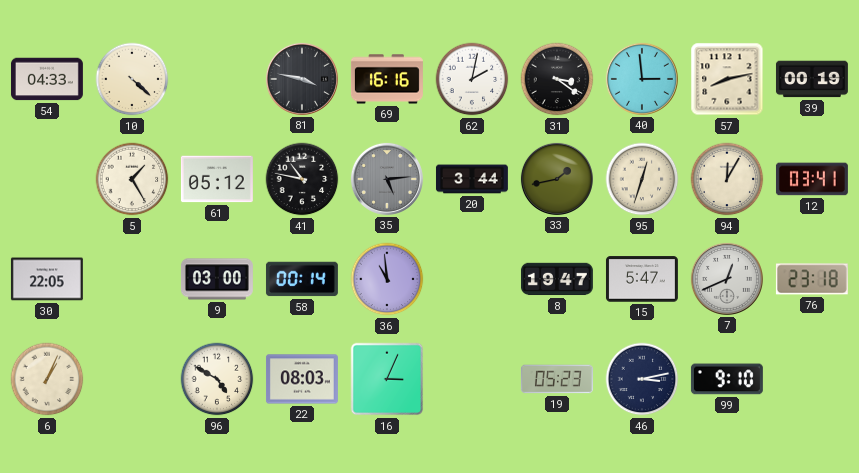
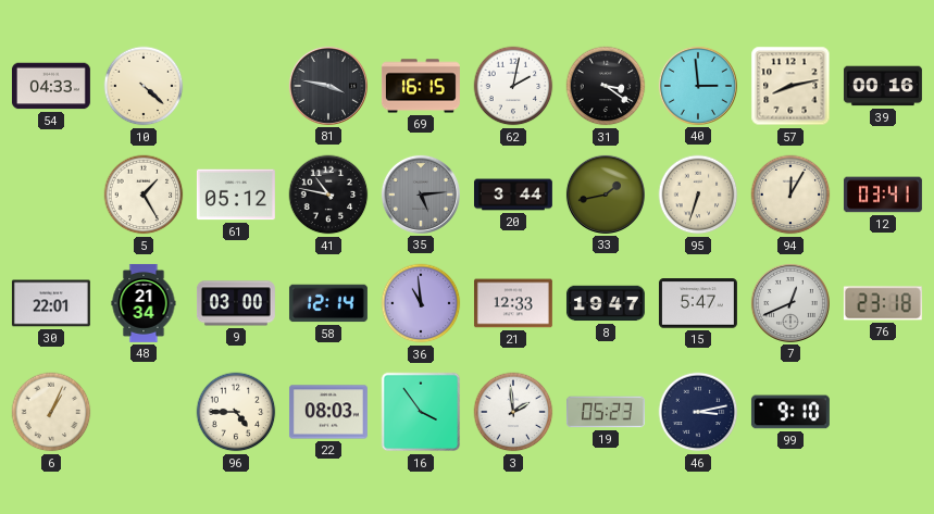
69: 16:16 -> 16:15 (421, 86)
39: 00:19 -> 00:16 (883, 86)
95: 12:33 -> 6:33 (698, 195)
30: 22:05 -> 22:01 (51, 303)
48: none -> 21:34 (144, 303)
58: 00:14 -> 12:14 (328, 303)
21: none -> 12:33 (513, 303)
96: 4:50 -> 4:45 (236, 412)
16: 3:04 -> 3:54 (421, 412)
3: none -> 1:59 (513, 412)
